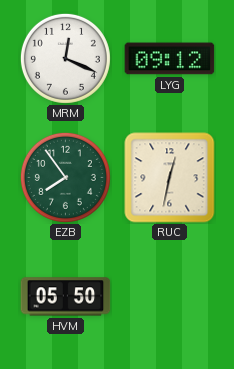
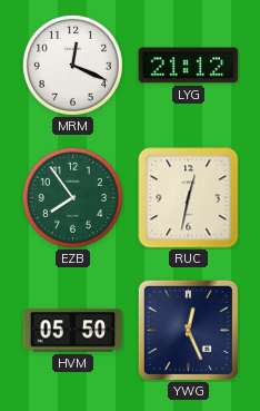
LYG: 09:12 -> 21:12 (189, 66)
YWG: none -> 12:26 (188, 330)
